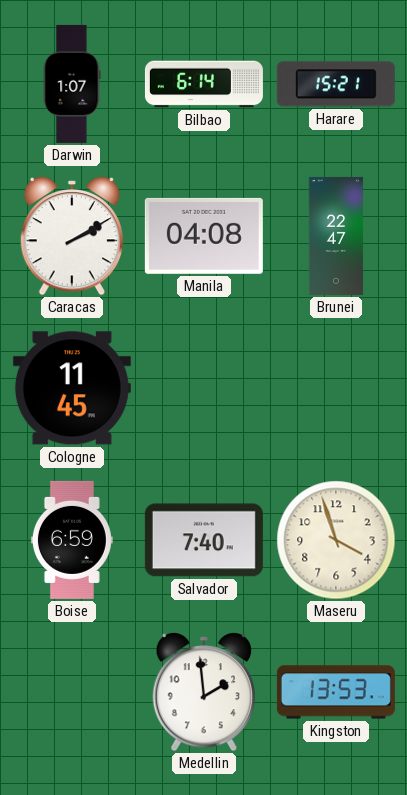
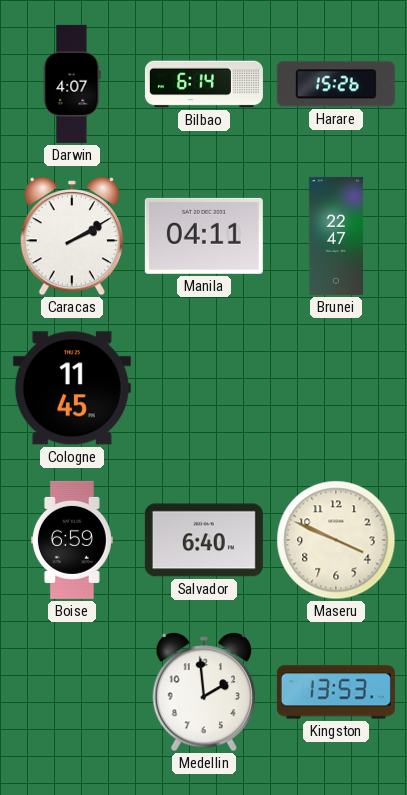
Darwin: 1:07 -> 4:07 (72, 84)
Harare: 15:21 -> 15:26 (336, 84)
Manila: 04:08 -> 04:11 (204, 236)
Salvador: 7:40 -> 6:40 (204, 540)
Maseru: 3:57 -> 3:49 (336, 540)
